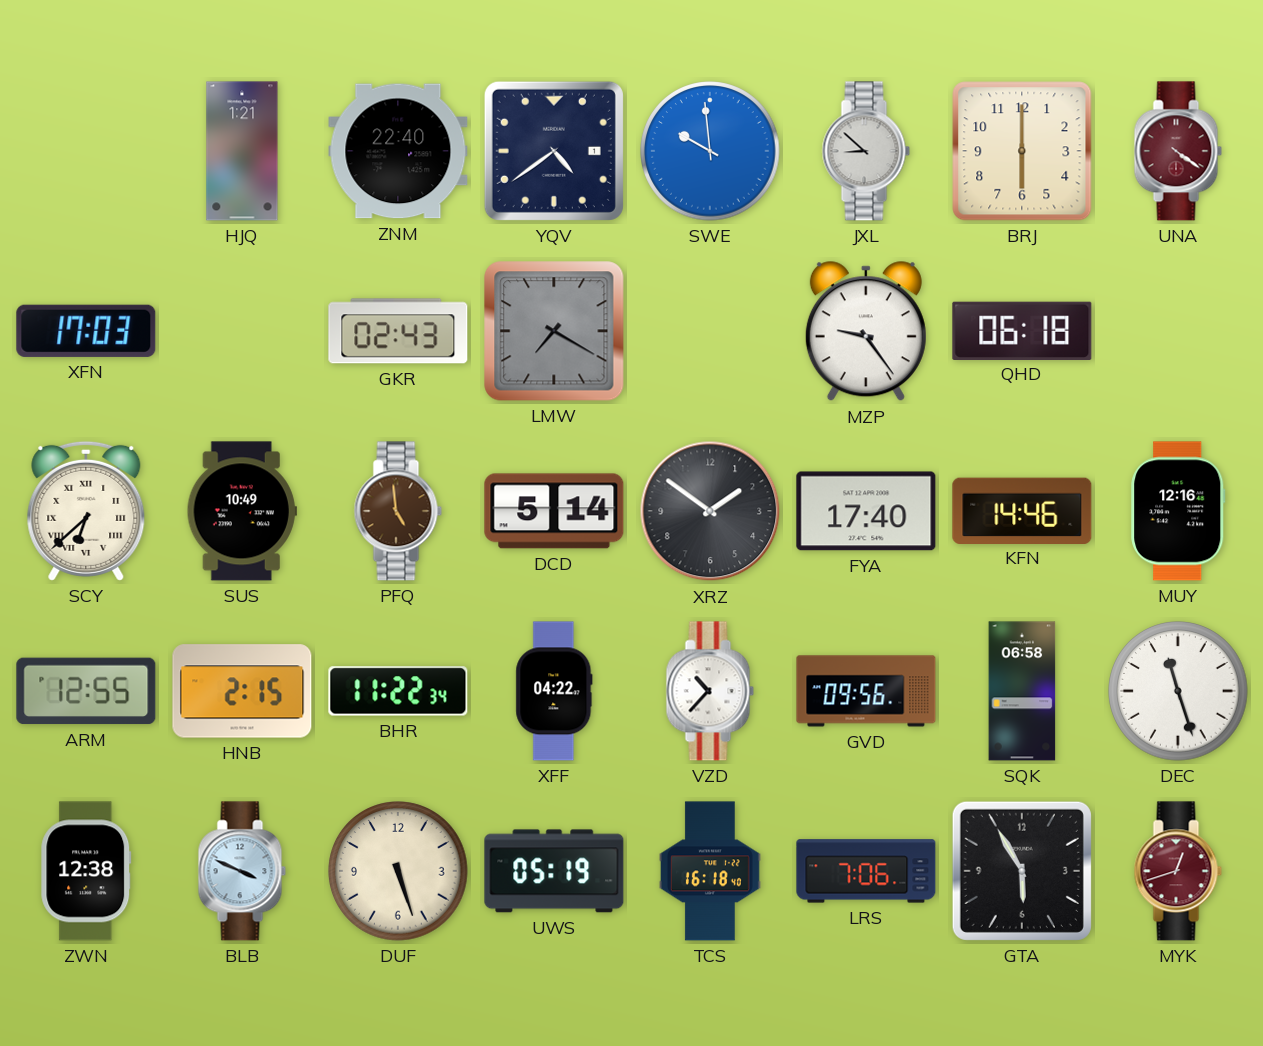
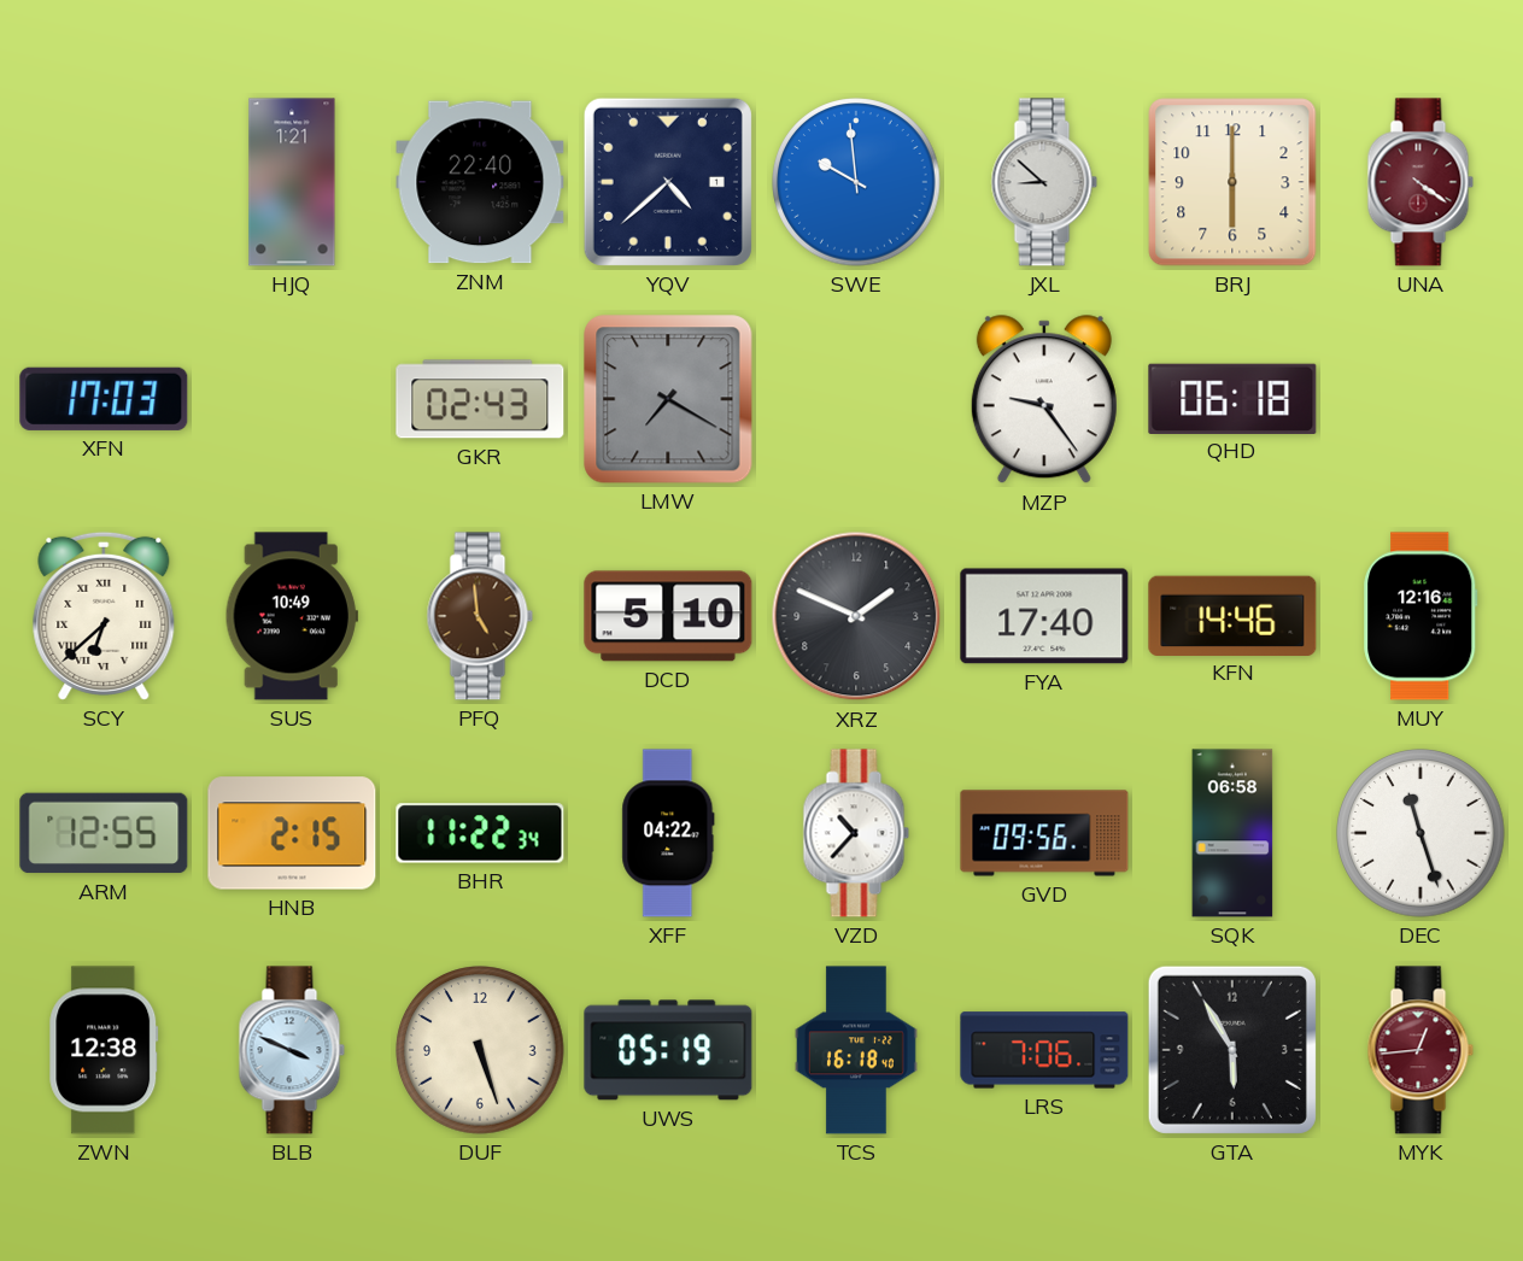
YQV: 4:39 -> 4:38 (668, 182)
DCD: 5:14 -> 5:10 (668, 616)
XRZ: 1:51 -> 1:49 (856, 616)
MYK: 12:42 -> 12:44 (1421, 1050)
